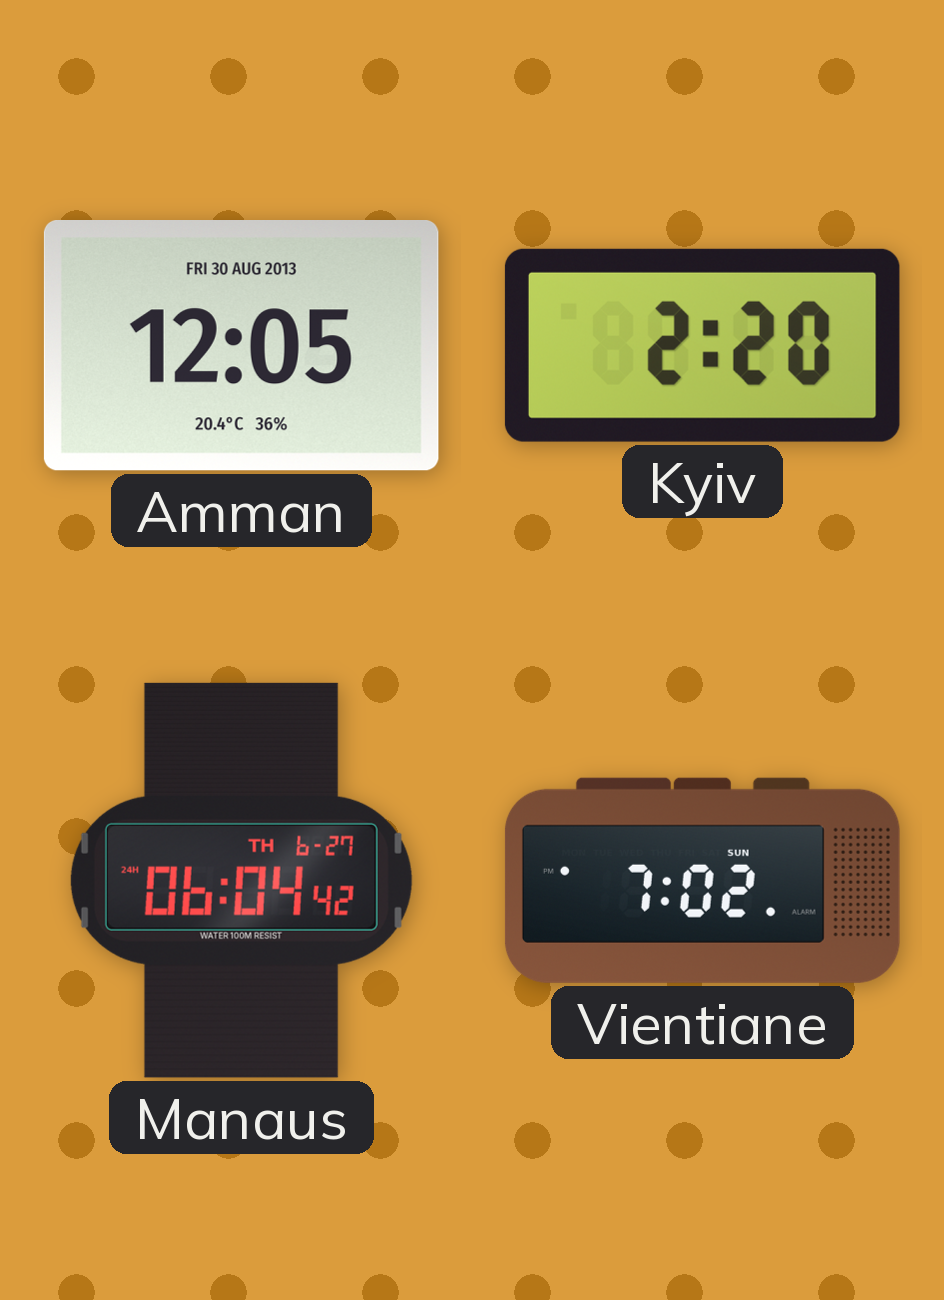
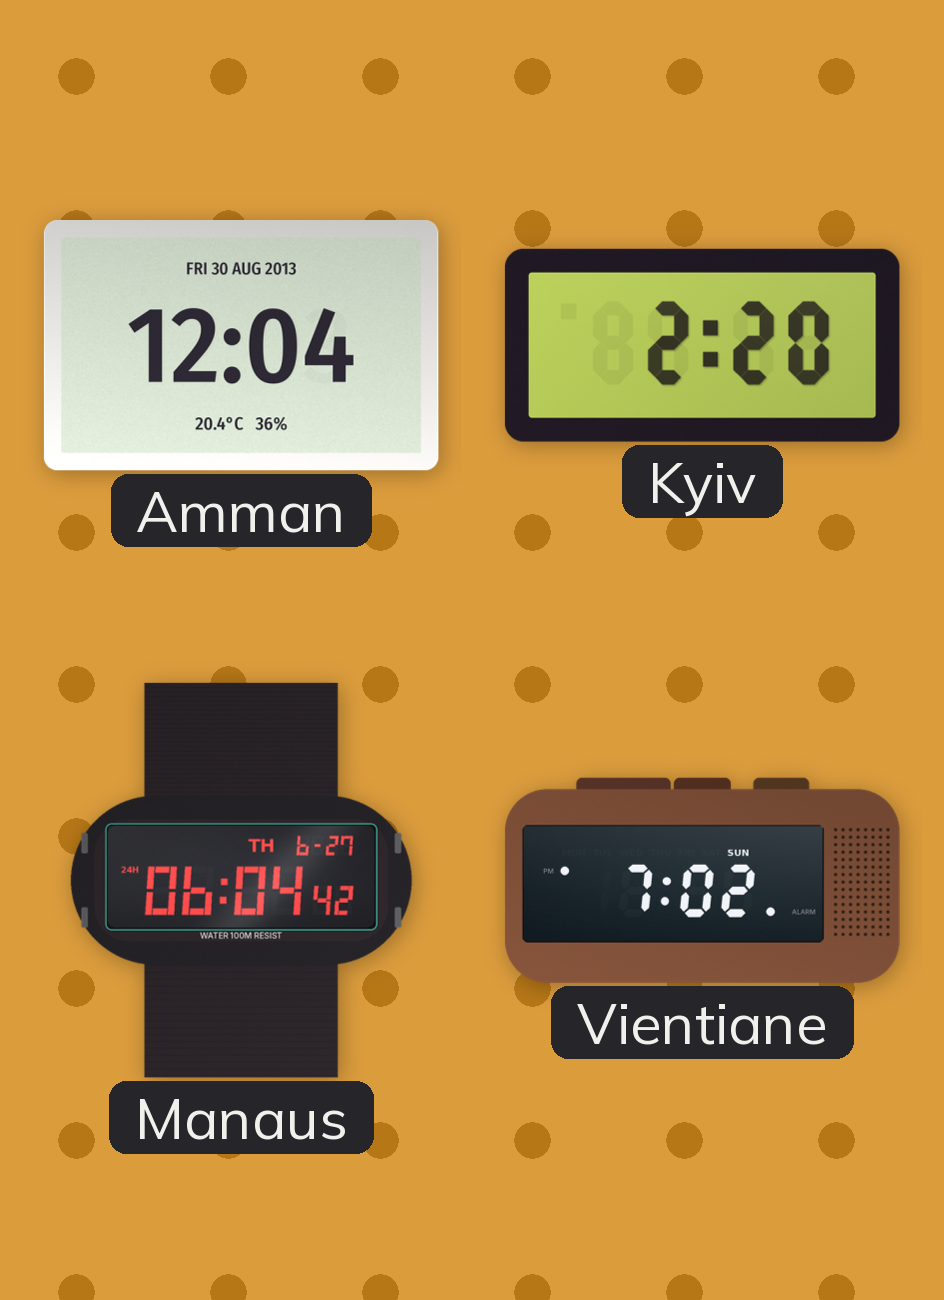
Amman: 12:05 -> 12:04 (241, 346)
